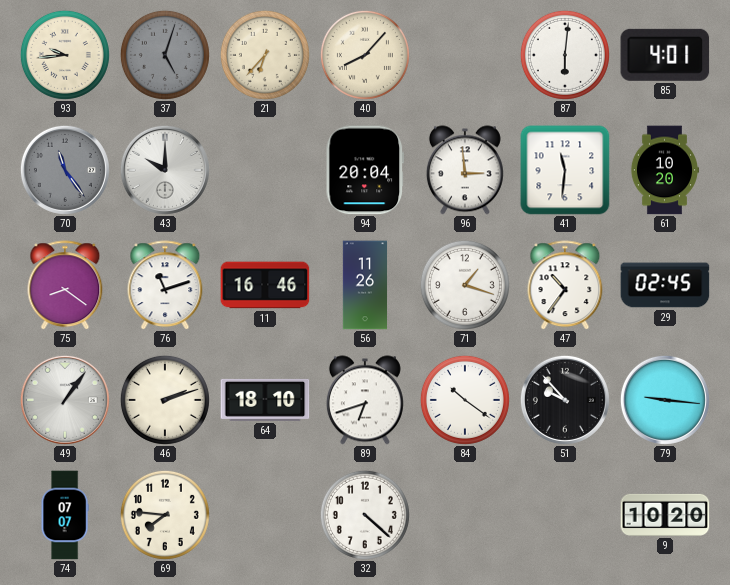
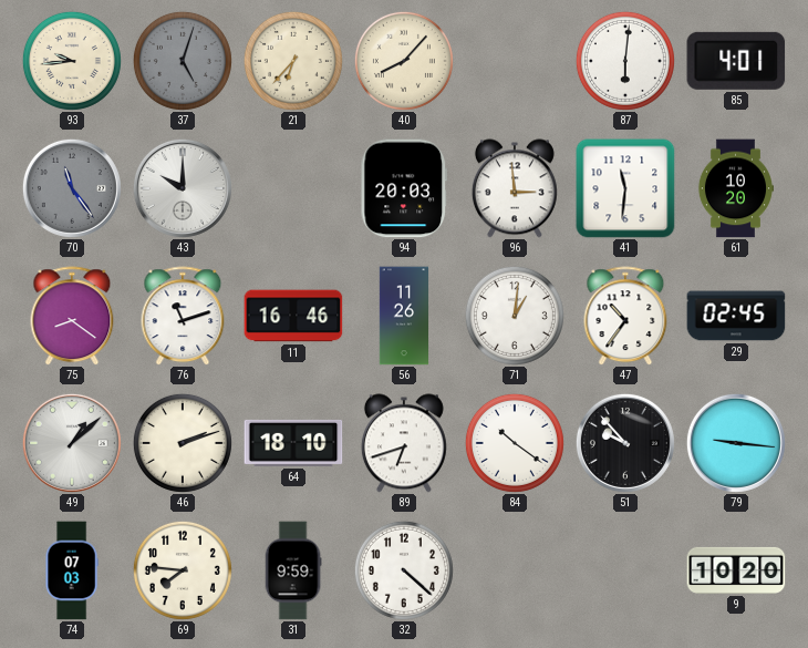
94: 20:04 -> 20:03 (403, 188)
71: 1:18 -> 1:01 (515, 316)
49: 1:06 -> 1:08 (72, 443)
74: 07:07 -> 07:03 (72, 570)
31: none -> 9:59 (293, 570)
